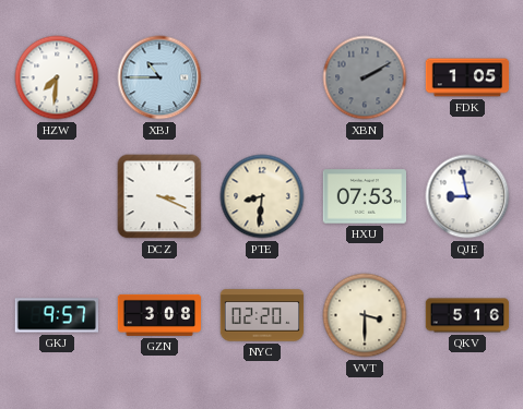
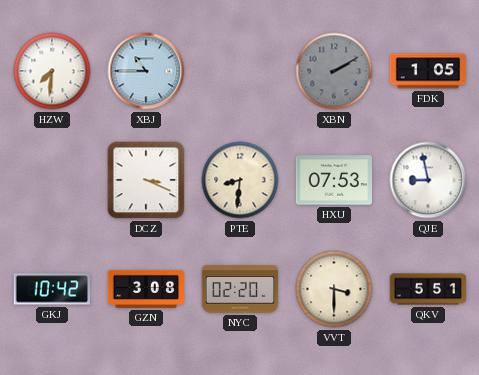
GKJ: 9:57 -> 10:42 (51, 289)
QKV: 5:16 -> 5:51 (428, 289)
